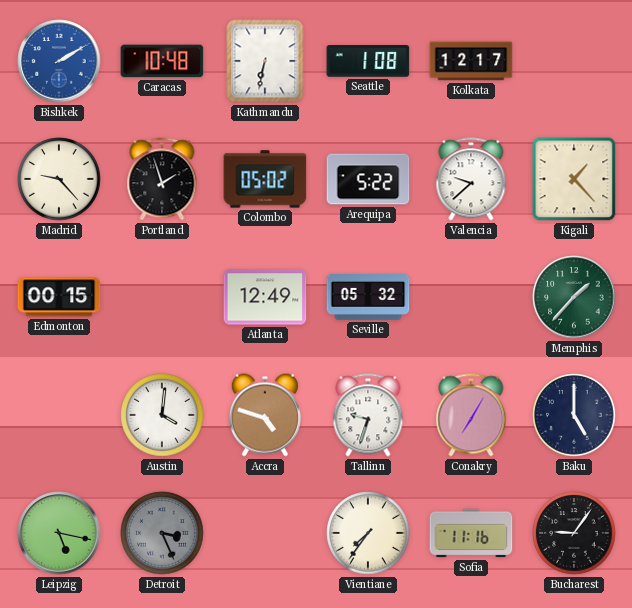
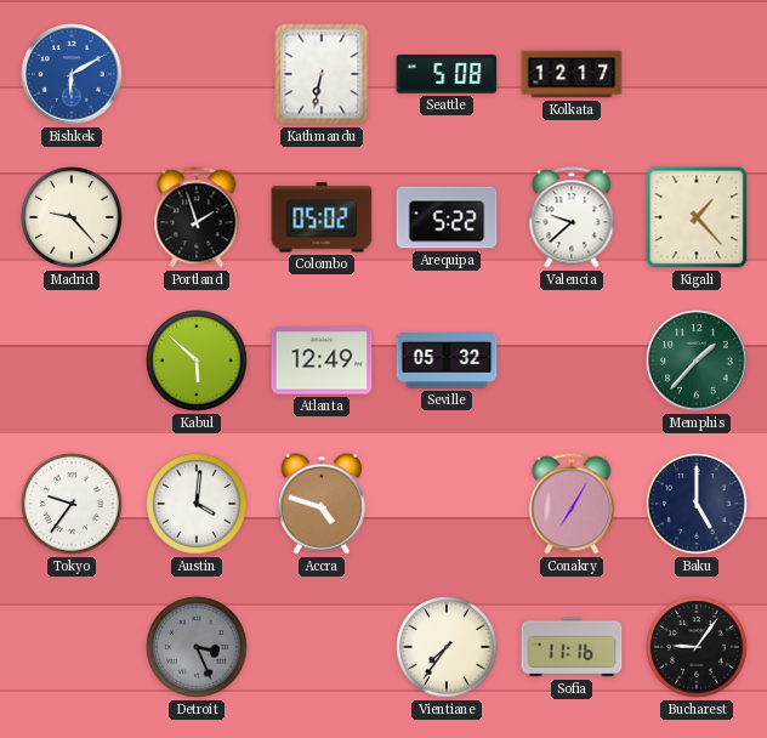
Bishkek: 2:10 -> 6:10 (72, 74)
Caracas: 10:48 -> none (162, 61)
Seattle: 1:08 -> 5:08 (447, 75)
Edmonton: 00:15 -> none (59, 297)
Kabul: none -> 5:52 (197, 361)
Tokyo: none -> 9:36 (72, 504)
Tallinn: 9:33 -> none (368, 415)
Leipzig: 5:17 -> none (59, 533)
